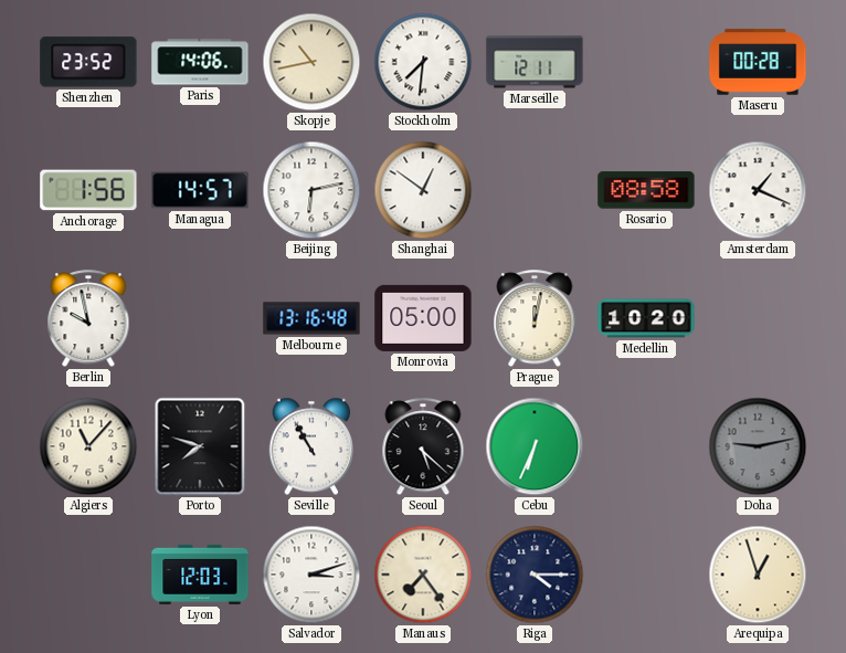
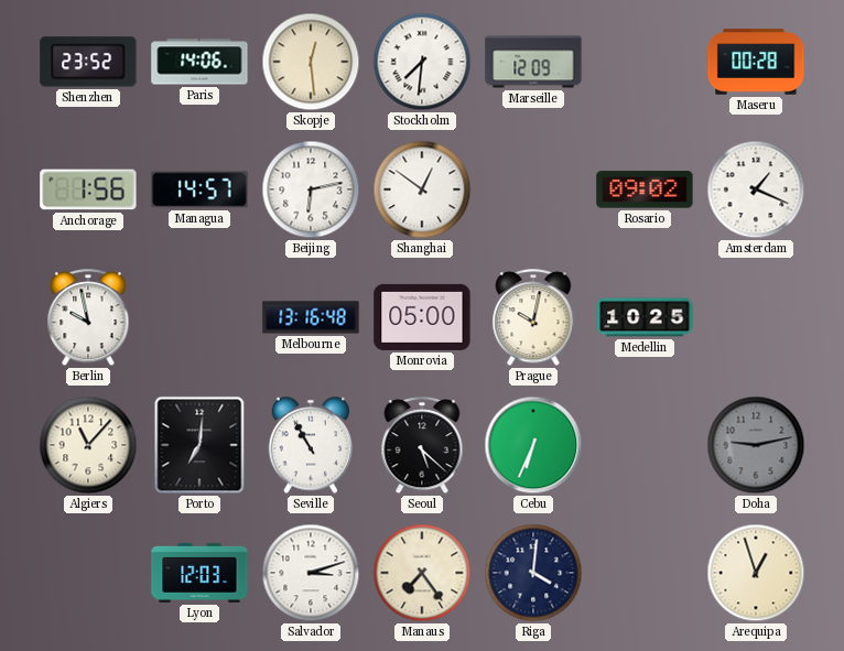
Skopje: 10:43 -> 12:29 (311, 62)
Marseille: 12:11 -> 12:09 (533, 62)
Rosario: 08:58 -> 09:02 (645, 189)
Prague: 12:02 -> 10:02 (533, 318)
Medellin: 10:20 -> 10:25 (645, 317)
Porto: 7:48 -> 7:01 (199, 445)
Riga: 4:15 -> 4:01 (533, 573)
